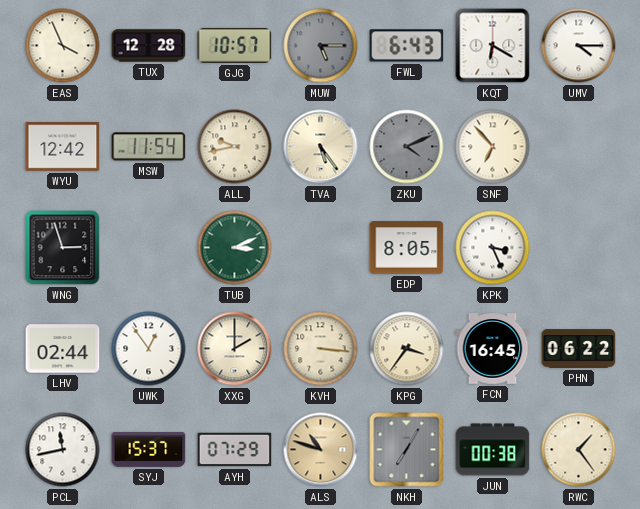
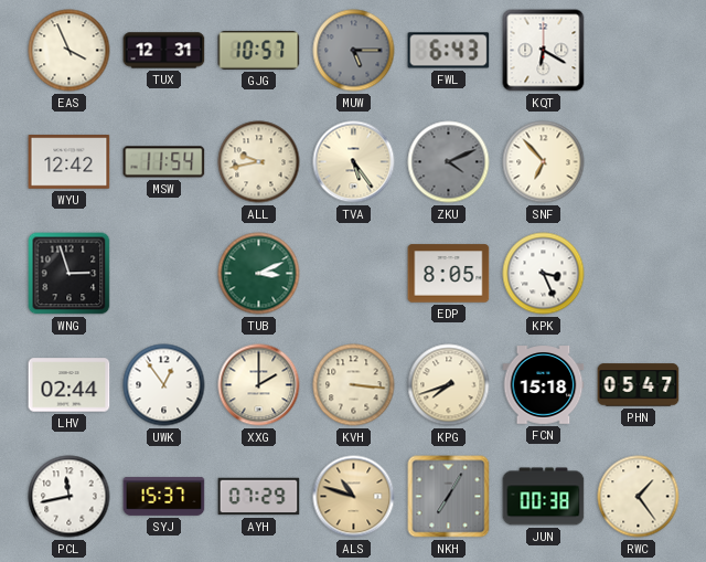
TUX: 12:28 -> 12:31 (164, 51)
UMV: 4:15 -> none (579, 46)
KPG: 3:36 -> 7:42 (449, 385)
FCN: 16:45 -> 15:18 (544, 385)
PHN: 06:22 -> 05:47 (639, 385)
